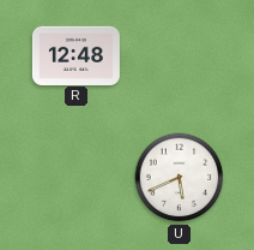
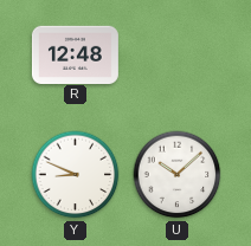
Y: none -> 8:49 (76, 175)
U: 5:41 -> 10:08 (178, 175)
